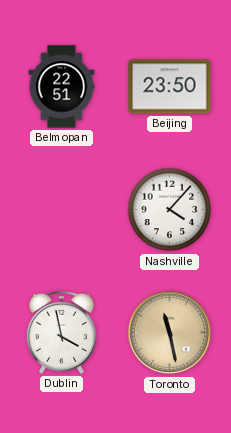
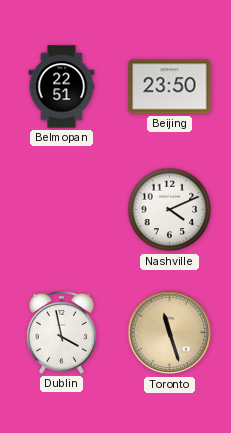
Nashville: 4:07 -> 4:11 (170, 210)
Toronto: 11:28 -> 11:27 (170, 333)
